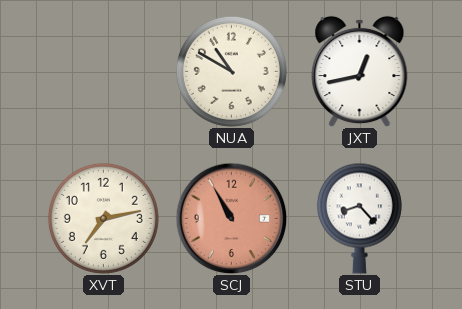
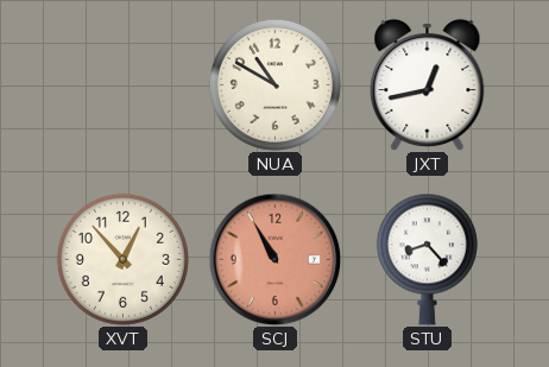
XVT: 7:13 -> 12:53 (122, 259)
